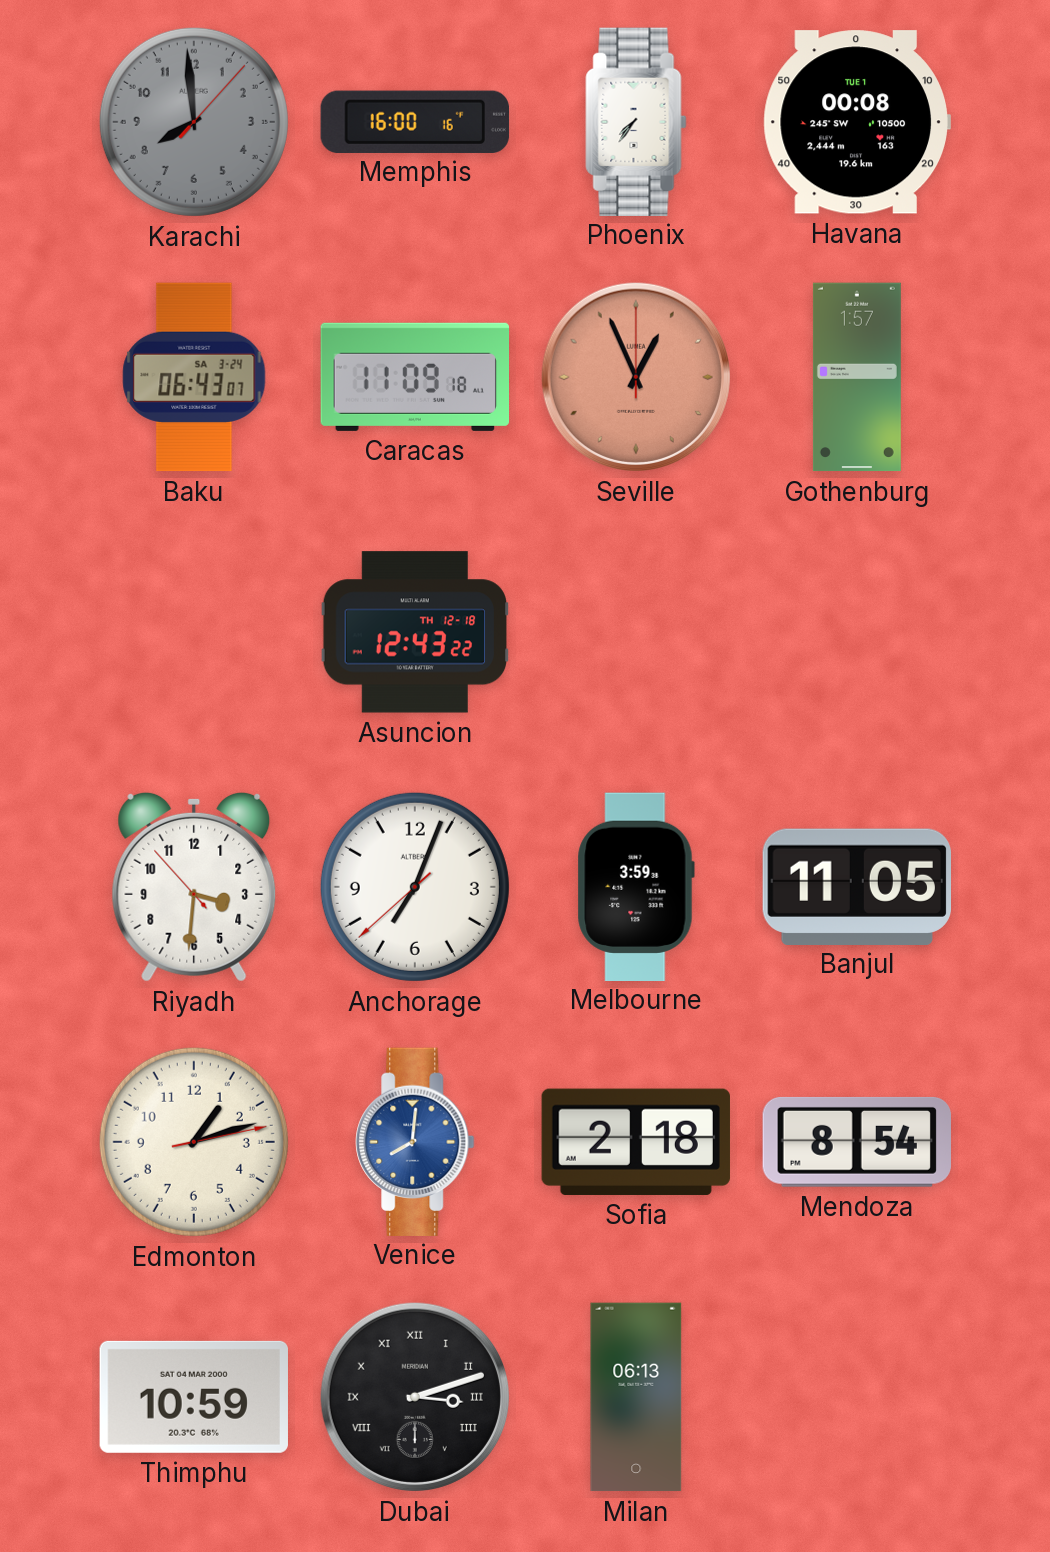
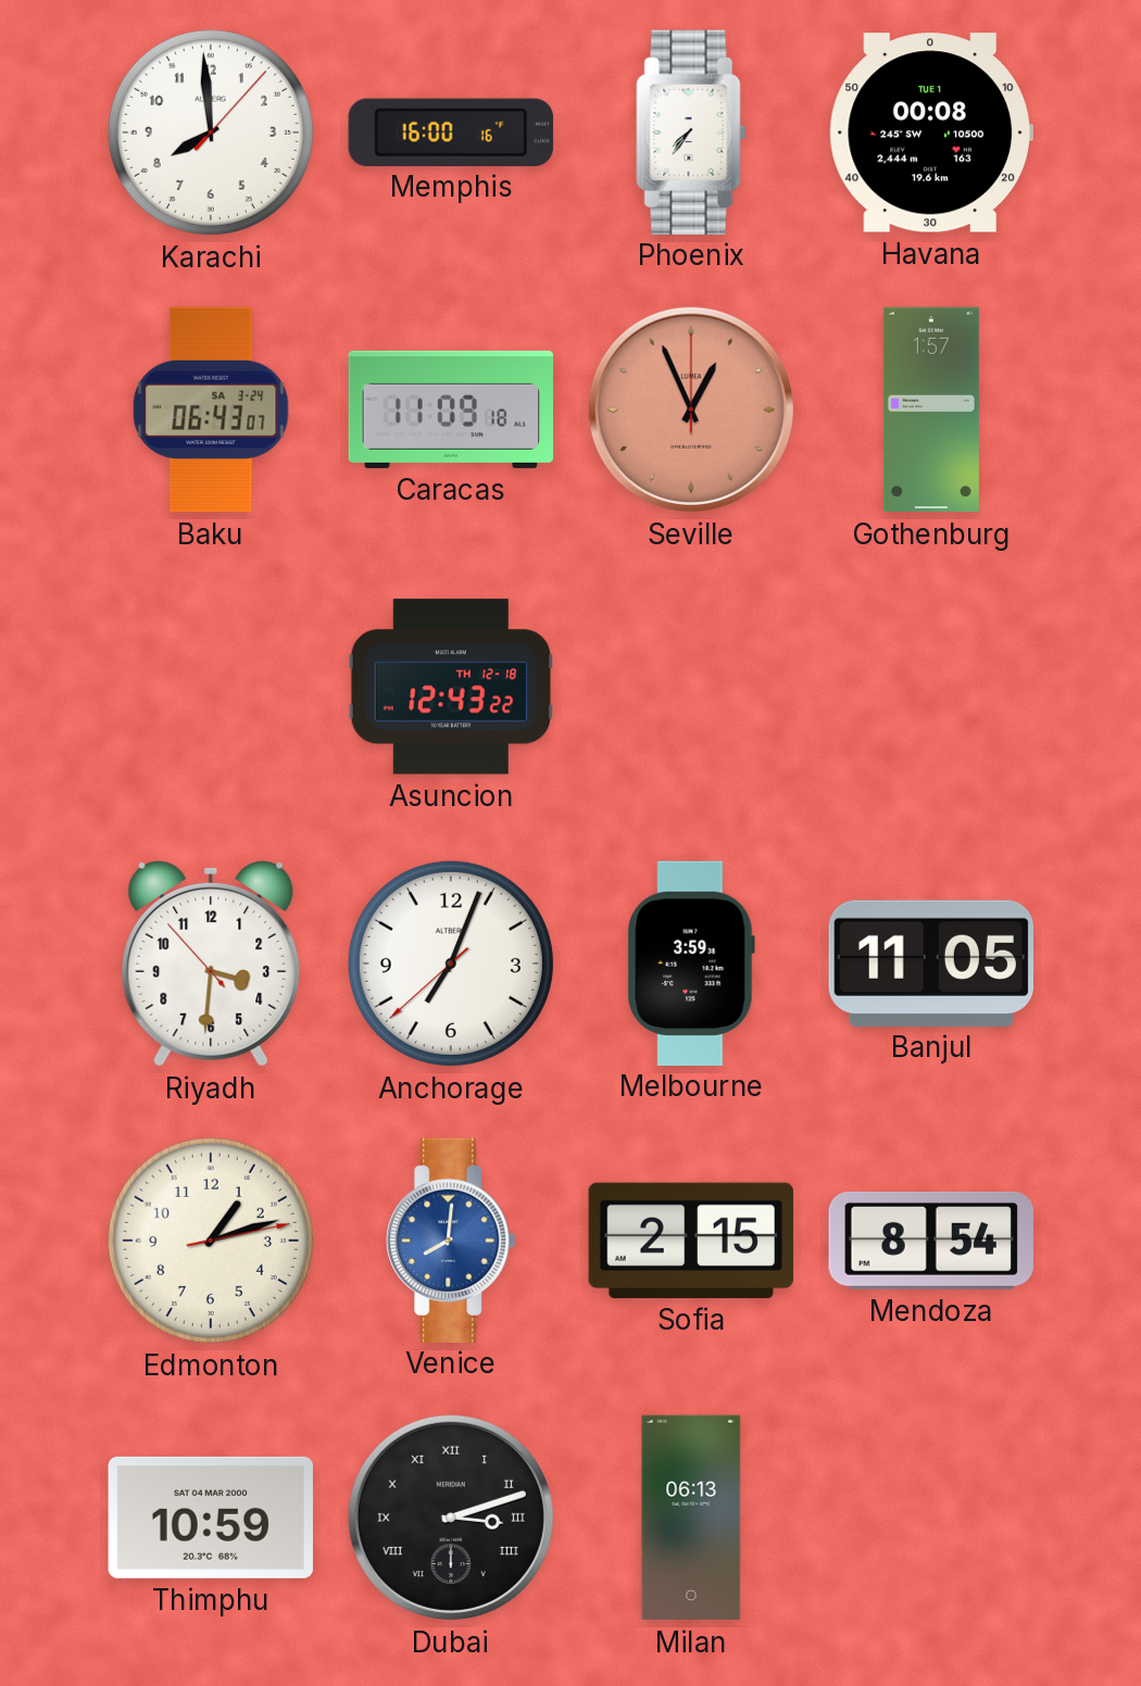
Karachi dial: grey -> white (211, 133)
Sofia: 2:18 -> 2:15 (691, 1241)
